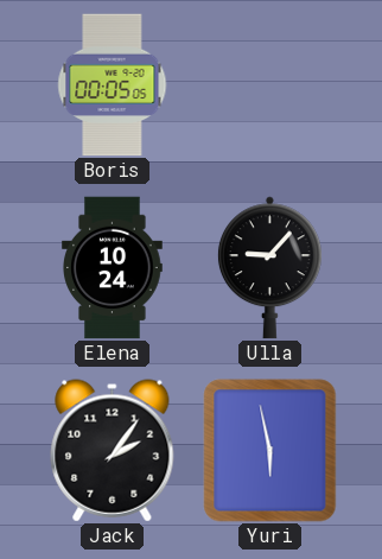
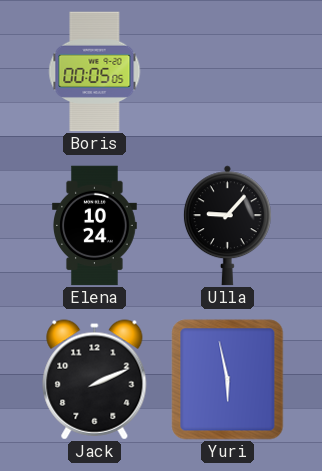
Jack: 2:06 -> 2:11 (95, 380)
